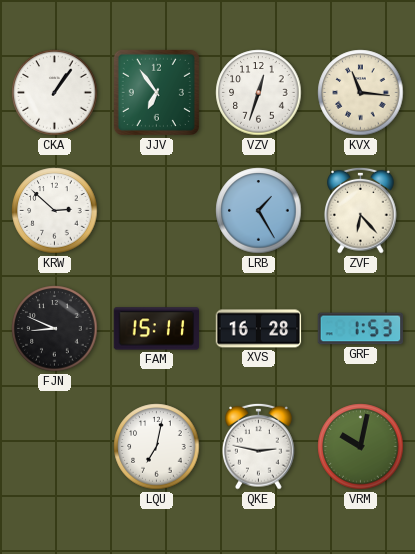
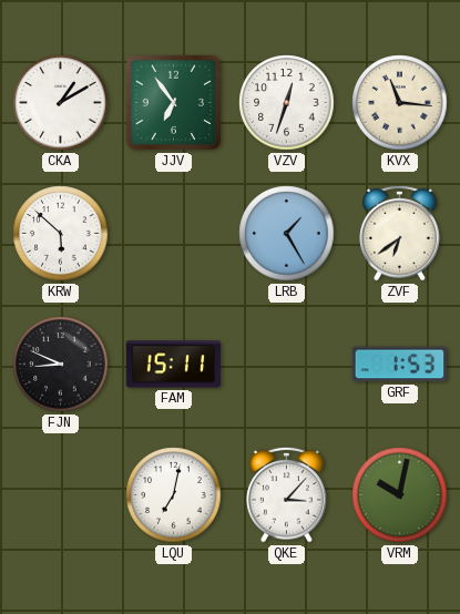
CKA: 1:06 -> 1:10 (61, 103)
KRW: 2:52 -> 5:52 (61, 234)
ZVF: 6:23 -> 6:39 (400, 233)
XVS: 16:28 -> none (259, 329)
QKE: 2:47 -> 3:07 (287, 494)
